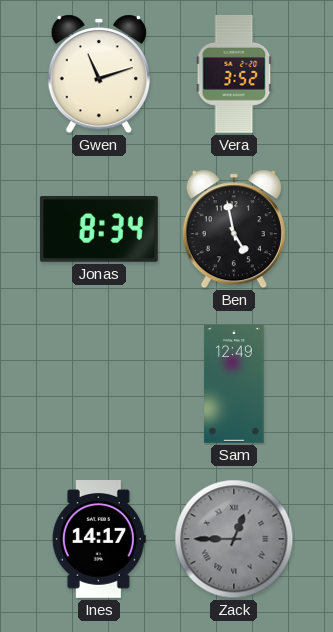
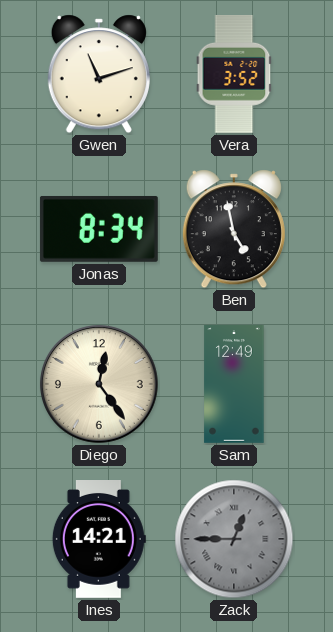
Diego: none -> 12:24 (99, 384)
Ines: 14:17 -> 14:21 (99, 540)
